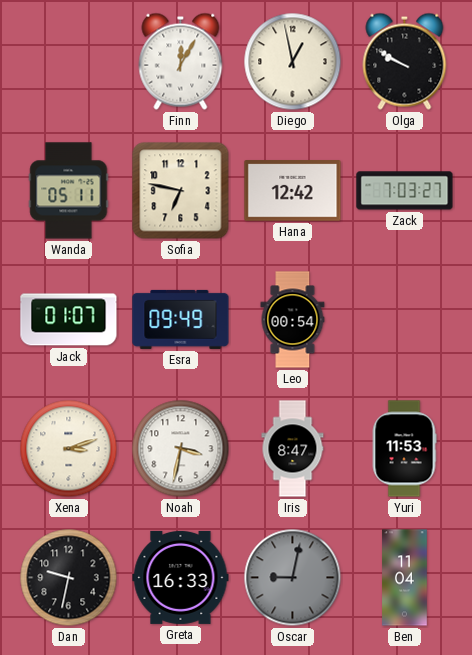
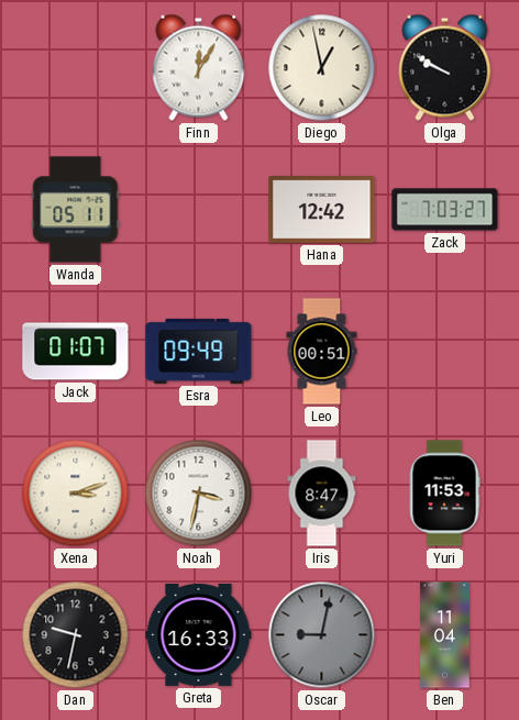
Sofia: 6:47 -> none (181, 191)
Leo: 00:54 -> 00:51 (322, 352)
